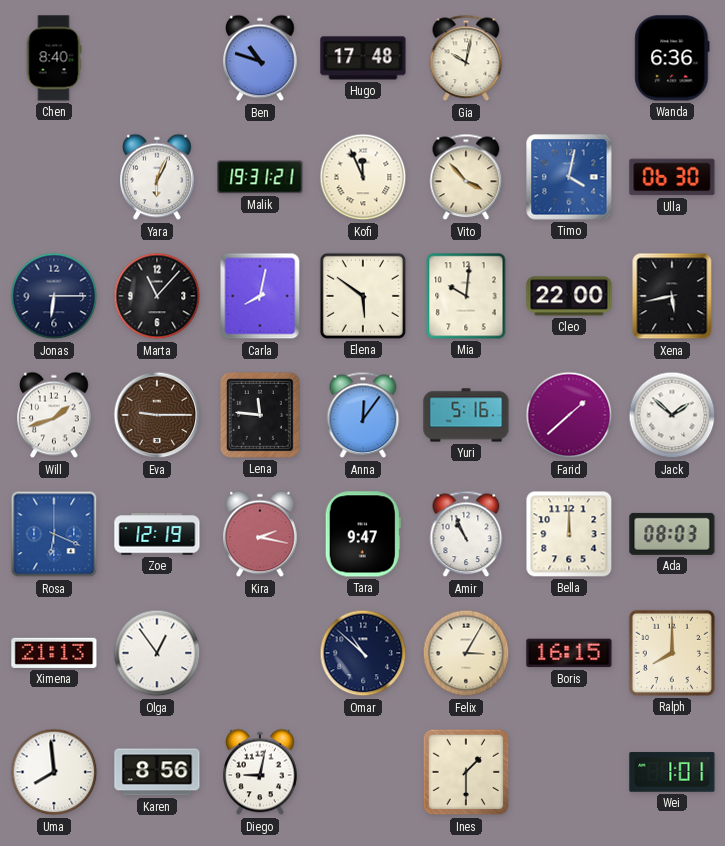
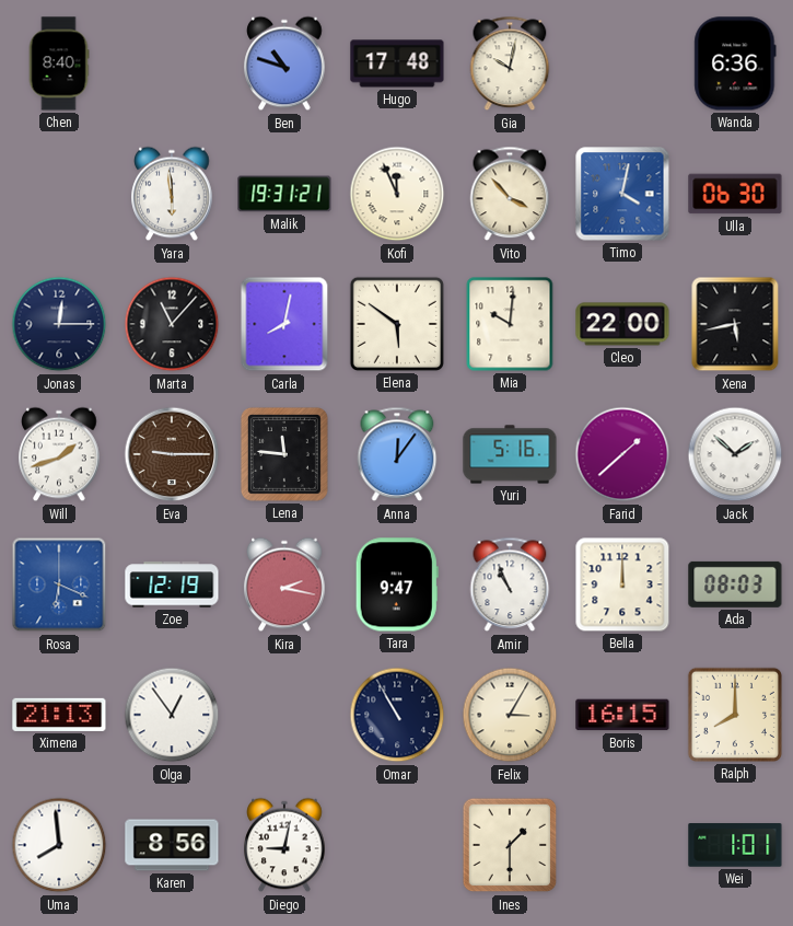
Yara: 6:04 -> 5:59 (172, 194)
Jonas: 6:15 -> 12:15 (59, 324)
Omar: 10:52 -> 10:55 (397, 715)
